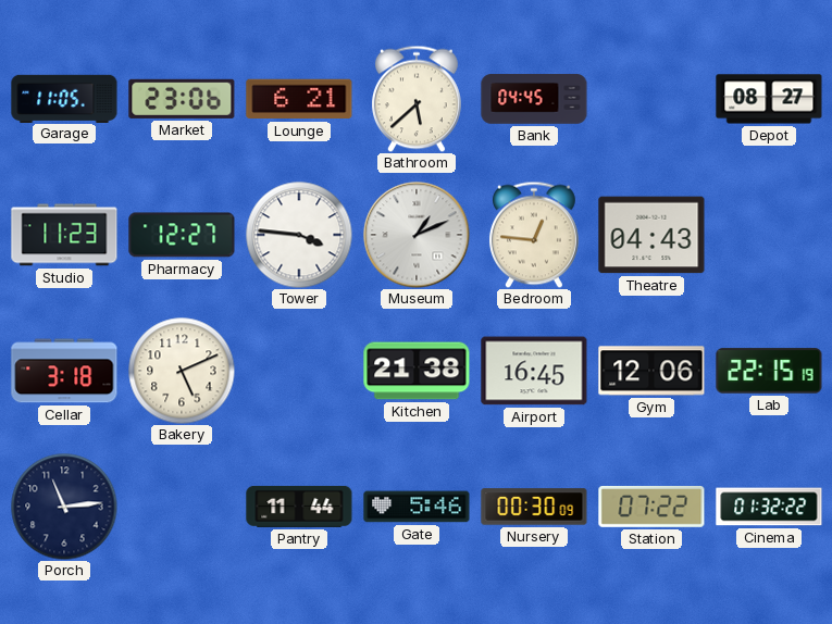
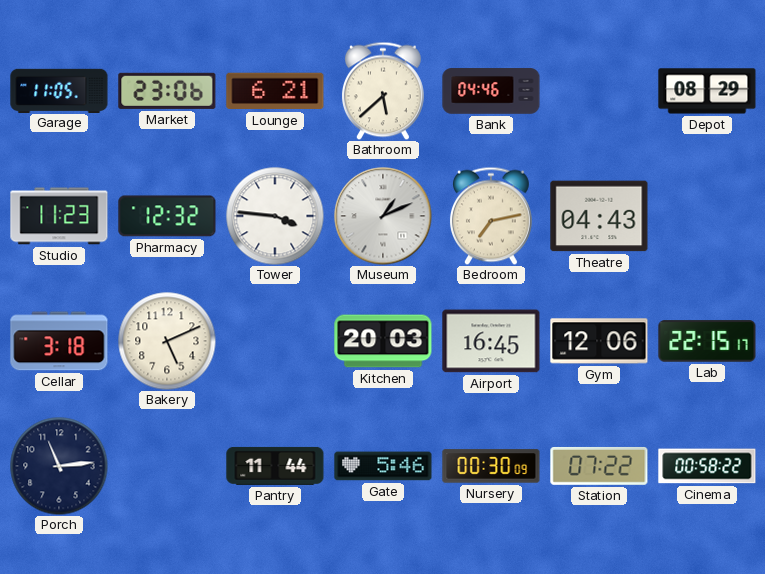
Bank: 04:45 -> 04:46 (491, 91)
Depot: 08:27 -> 08:29 (707, 91)
Pharmacy: 12:27 -> 12:32 (167, 216)
Bedroom: 12:46 -> 7:13 (491, 216)
Kitchen: 21:38 -> 20:03 (383, 341)
Lab: 22:15:19 -> 22:15:17 (707, 341)
Cinema: 01:32 -> 00:58 (707, 466)
